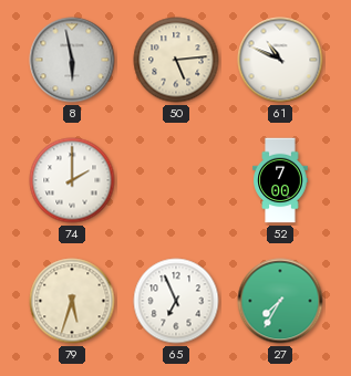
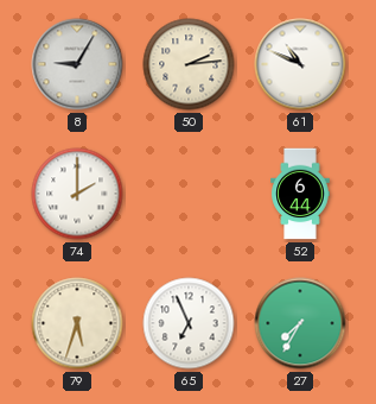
8: 5:58 -> 9:05 (77, 64)
50: 5:14 -> 2:14 (189, 64)
52: 7:00 -> 6:44 (300, 194)
